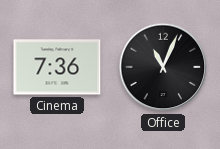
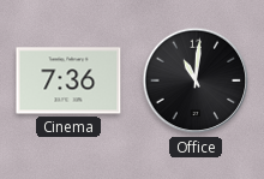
Office: 11:04 -> 11:01 (196, 80)
